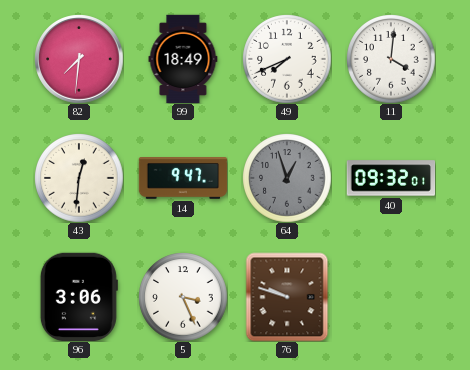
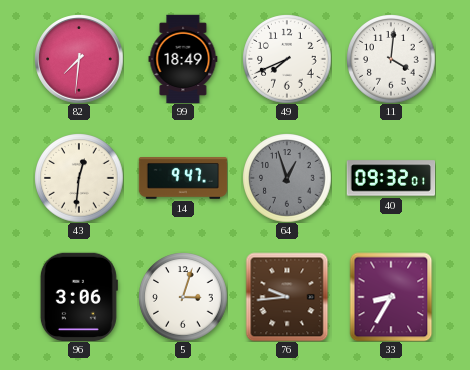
5: 3:26 -> 3:03 (183, 297)
76: 9:48 -> 9:44 (287, 297)
33: none -> 8:35 (391, 297)
